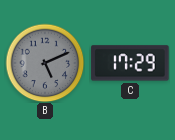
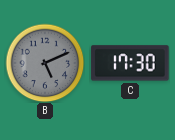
C: 17:29 -> 17:30 (130, 63)
